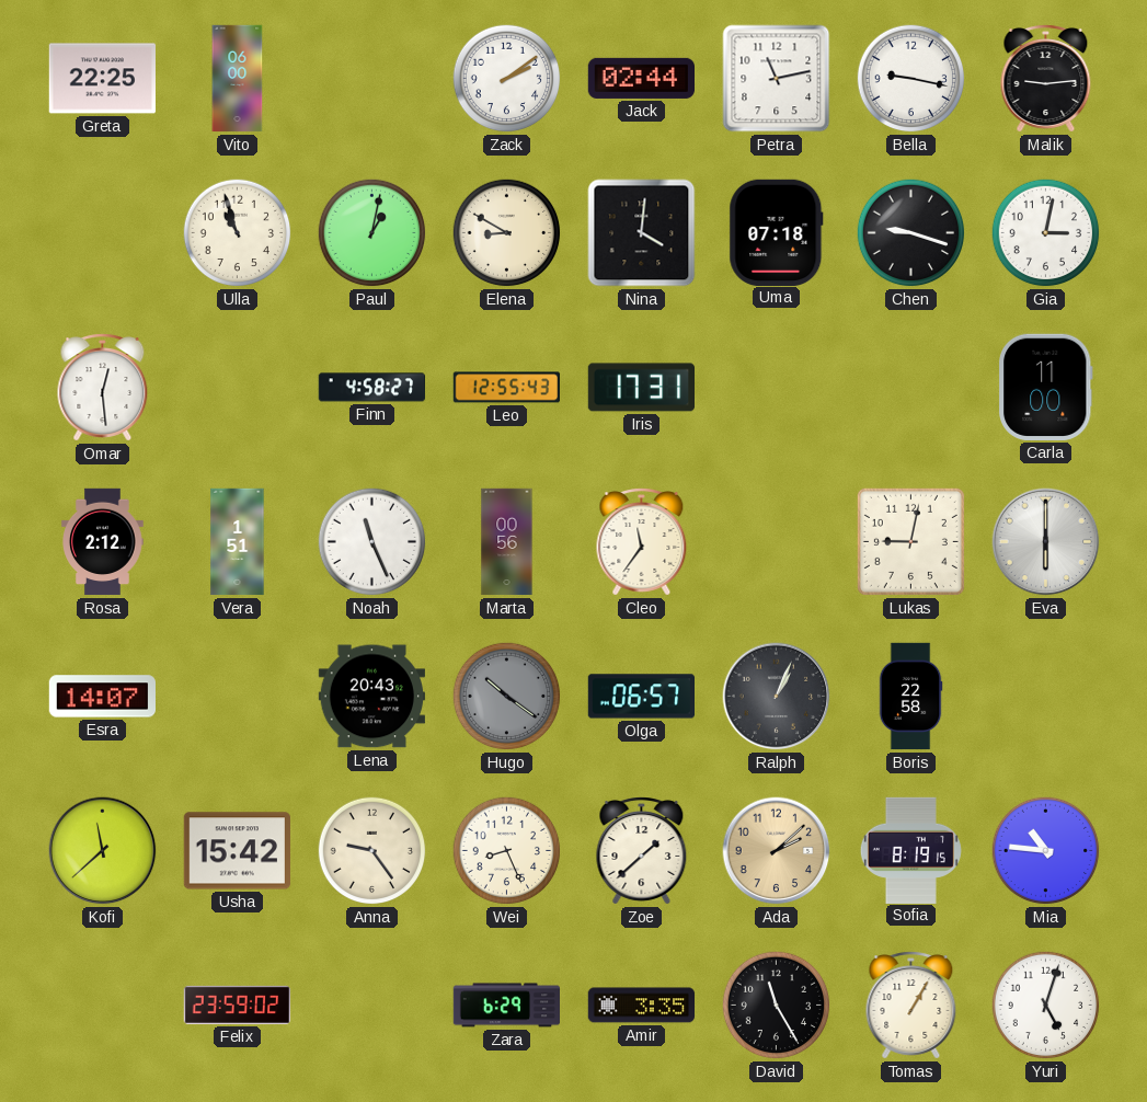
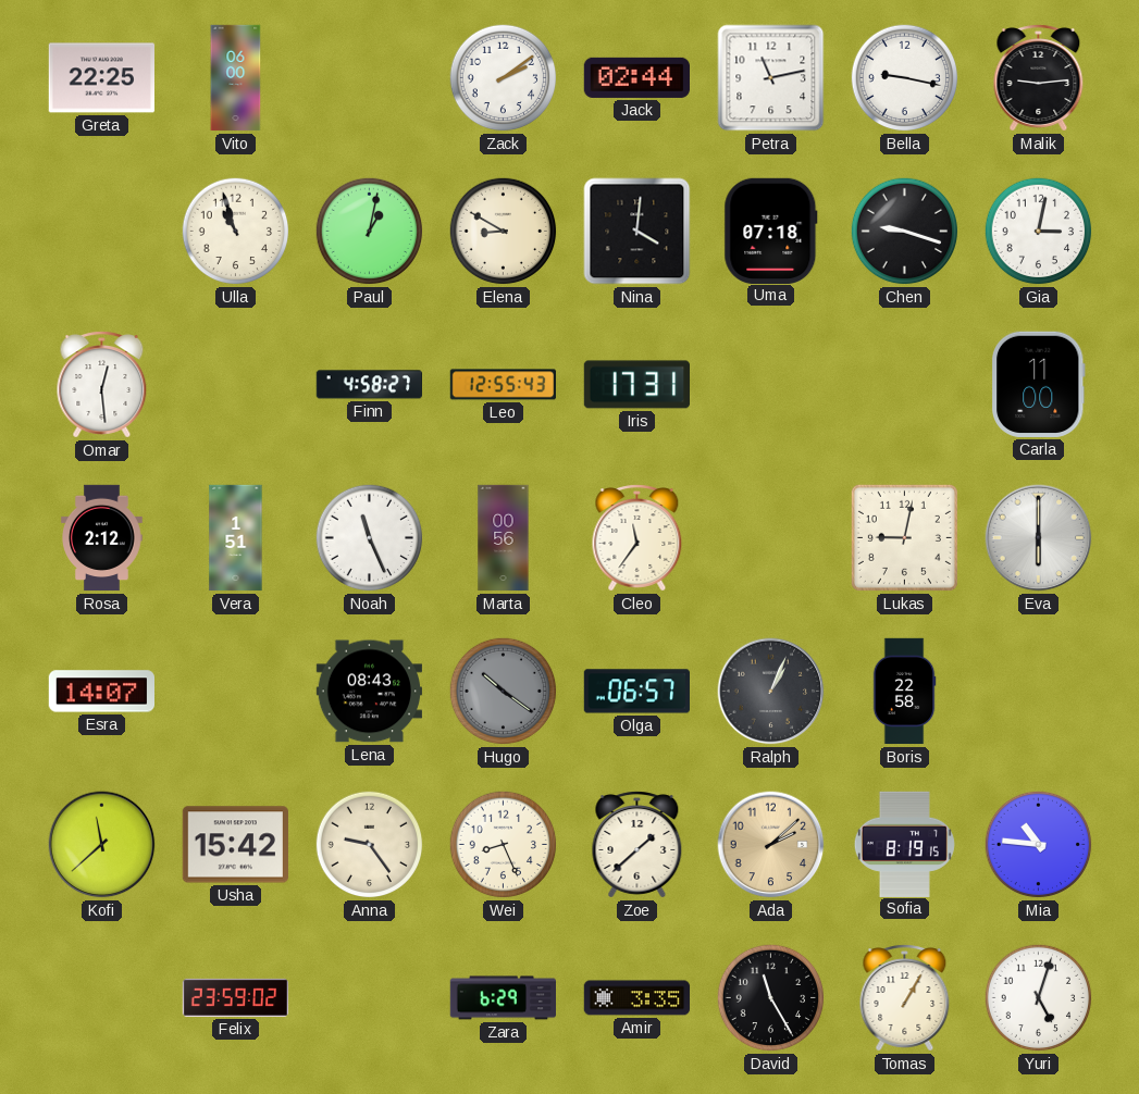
Lena: 20:43 -> 08:43 (369, 692)
